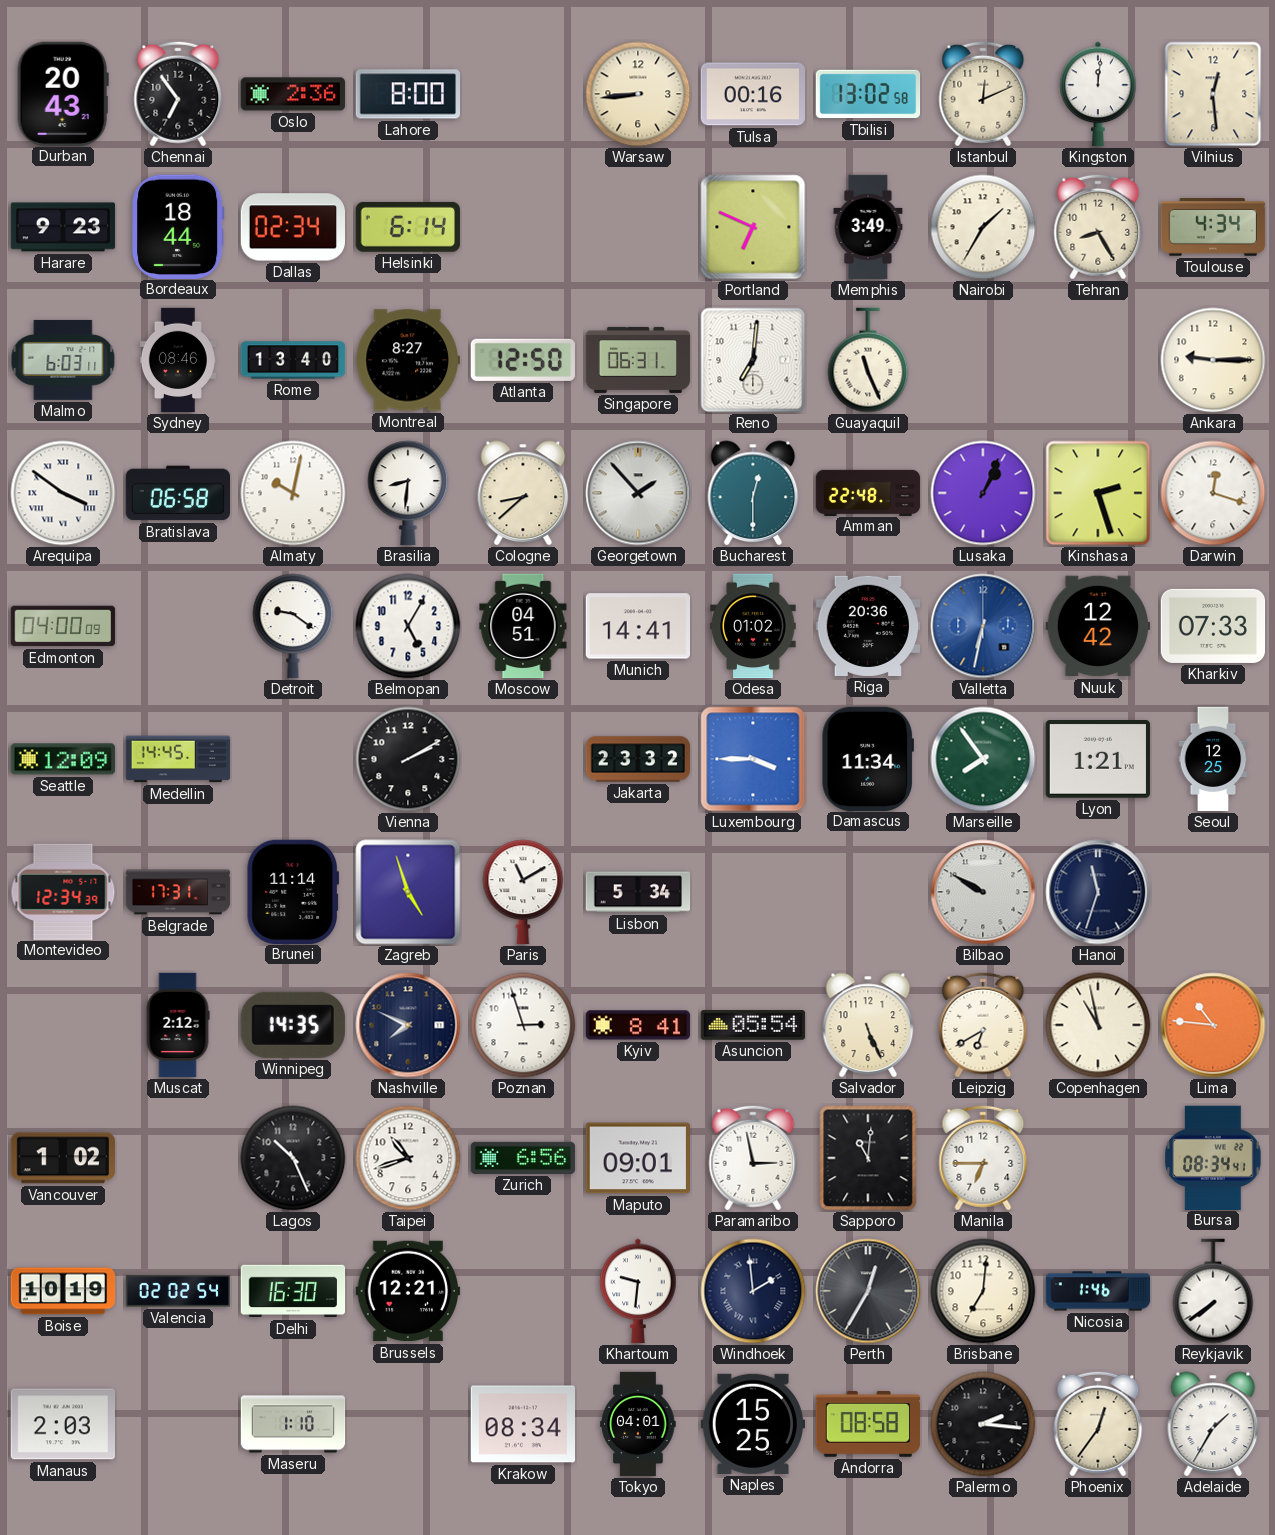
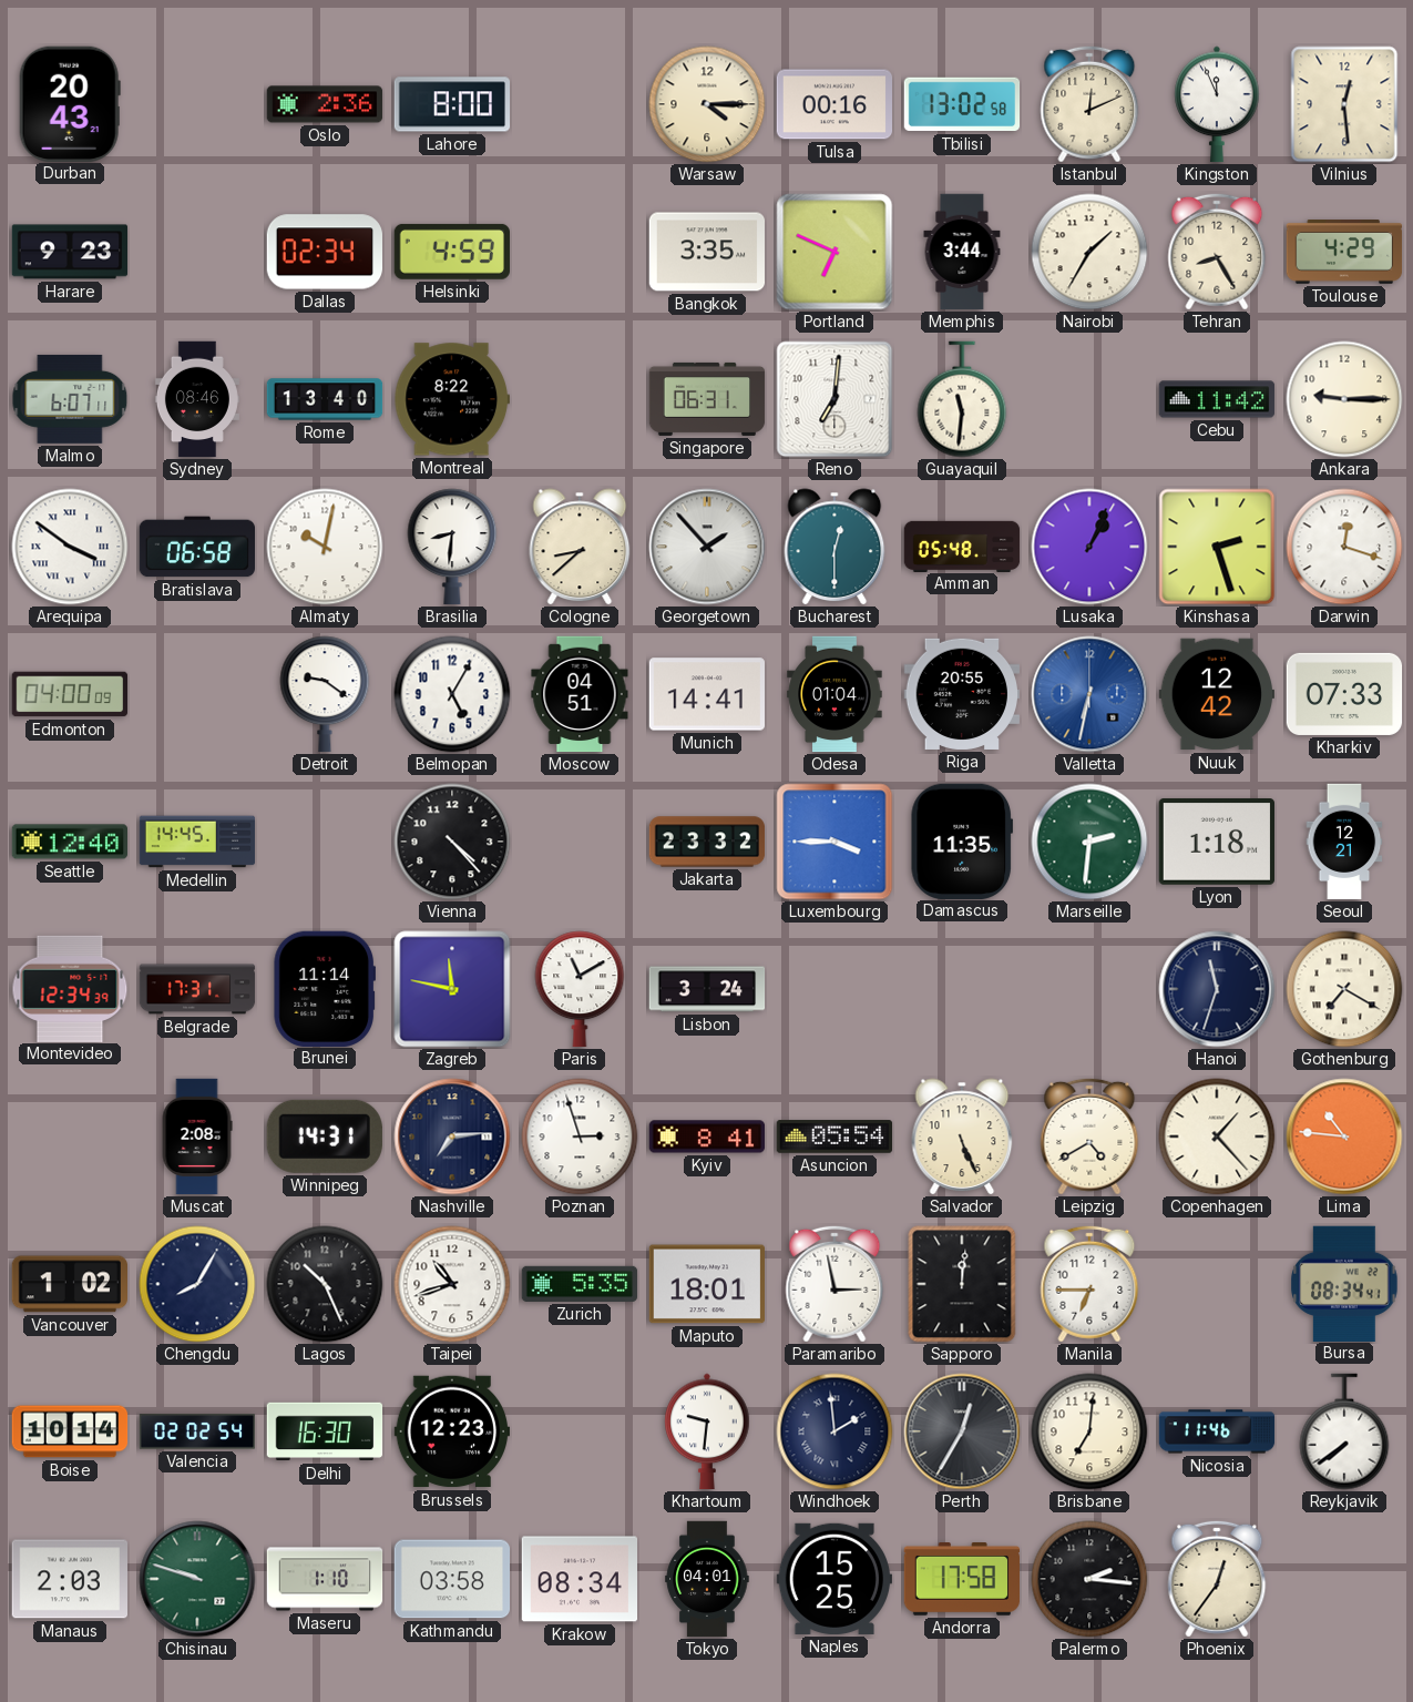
Chennai: 6:54 -> none (178, 94)
Warsaw: 8:44 -> 4:15 (707, 104)
Kingston: 12:01 -> 11:56 (1217, 104)
Bordeaux: 18:44 -> none (178, 226)
Helsinki: 6:14 -> 4:59 (452, 252)
Bangkok: none -> 3:35 (707, 252)
Memphis: 3:49 -> 3:44 (962, 252)
Toulouse: 4:34 -> 4:29 (1344, 253)
Malmo: 6:03 -> 6:07 (70, 399)
Montreal: 8:27 -> 8:22 (451, 399)
Atlanta: 12:50 -> none (523, 360)
Guayaquil: 11:26 -> 11:31 (962, 399)
Cebu: none -> 11:42 (1217, 399)
Amman: 22:48 -> 05:48 (962, 546)
Odesa: 01:02 -> 01:04 (835, 694)
Riga: 20:36 -> 20:55 (961, 694)
Seattle: 12:09 -> 12:40 (69, 842)
Vienna: 2:10 -> 4:23 (452, 842)
Damascus: 11:34 -> 11:35 (962, 840)
Marseille: 7:54 -> 2:31 (1089, 842)
Lyon: 1:21 -> 1:18 (1216, 843)
Seoul: 12:25 -> 12:21 (1344, 842)
Zagreb: 4:57 -> 11:47 (452, 989)
Lisbon: 5:34 -> 3:24 (707, 989)
Bilbao: 9:50 -> none (983, 892)
Gothenburg: none -> 7:20 (1344, 989)
Muscat: 2:12 -> 2:08 (197, 1137)
Winnipeg: 14:35 -> 14:31 (325, 1137)
Nashville: 7:49 -> 7:14 (452, 1137)
Leipzig: 6:40 -> 4:40 (1089, 1137)
Copenhagen: 10:58 -> 1:23 (1217, 1137)
Chengdu: none -> 8:05 (197, 1284)
Zurich: 6:56 -> 5:35 (580, 1284)
Maputo: 09:01 -> 18:01 (707, 1284)
Sapporo: 11:01 -> 12:01 (962, 1284)
Boise: 10:19 -> 10:14 (70, 1431)
Brussels: 12:21 -> 12:23 (451, 1431)
Nicosia: 1:46 -> 11:46 (1217, 1431)
Chisinau: none -> 9:48 (197, 1579)
Kathmandu: none -> 03:58 (451, 1579)
Andorra: 08:58 -> 17:58 (962, 1580)
Adelaide: 1:35 -> none (1213, 1424)
